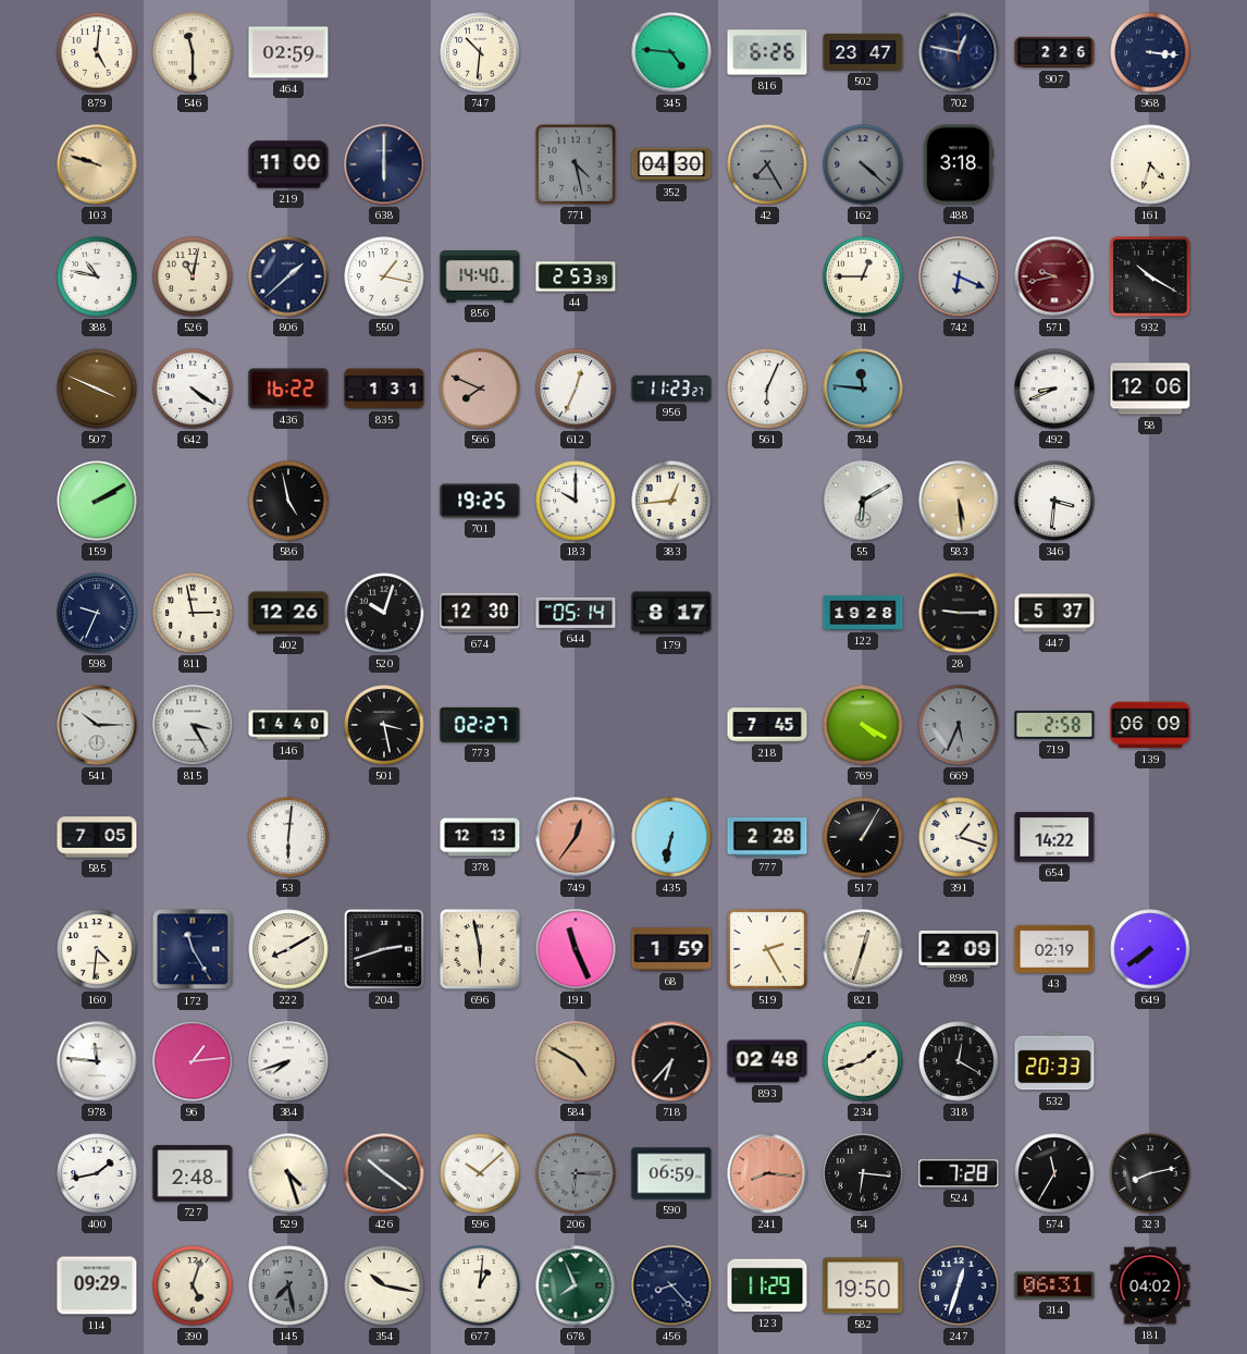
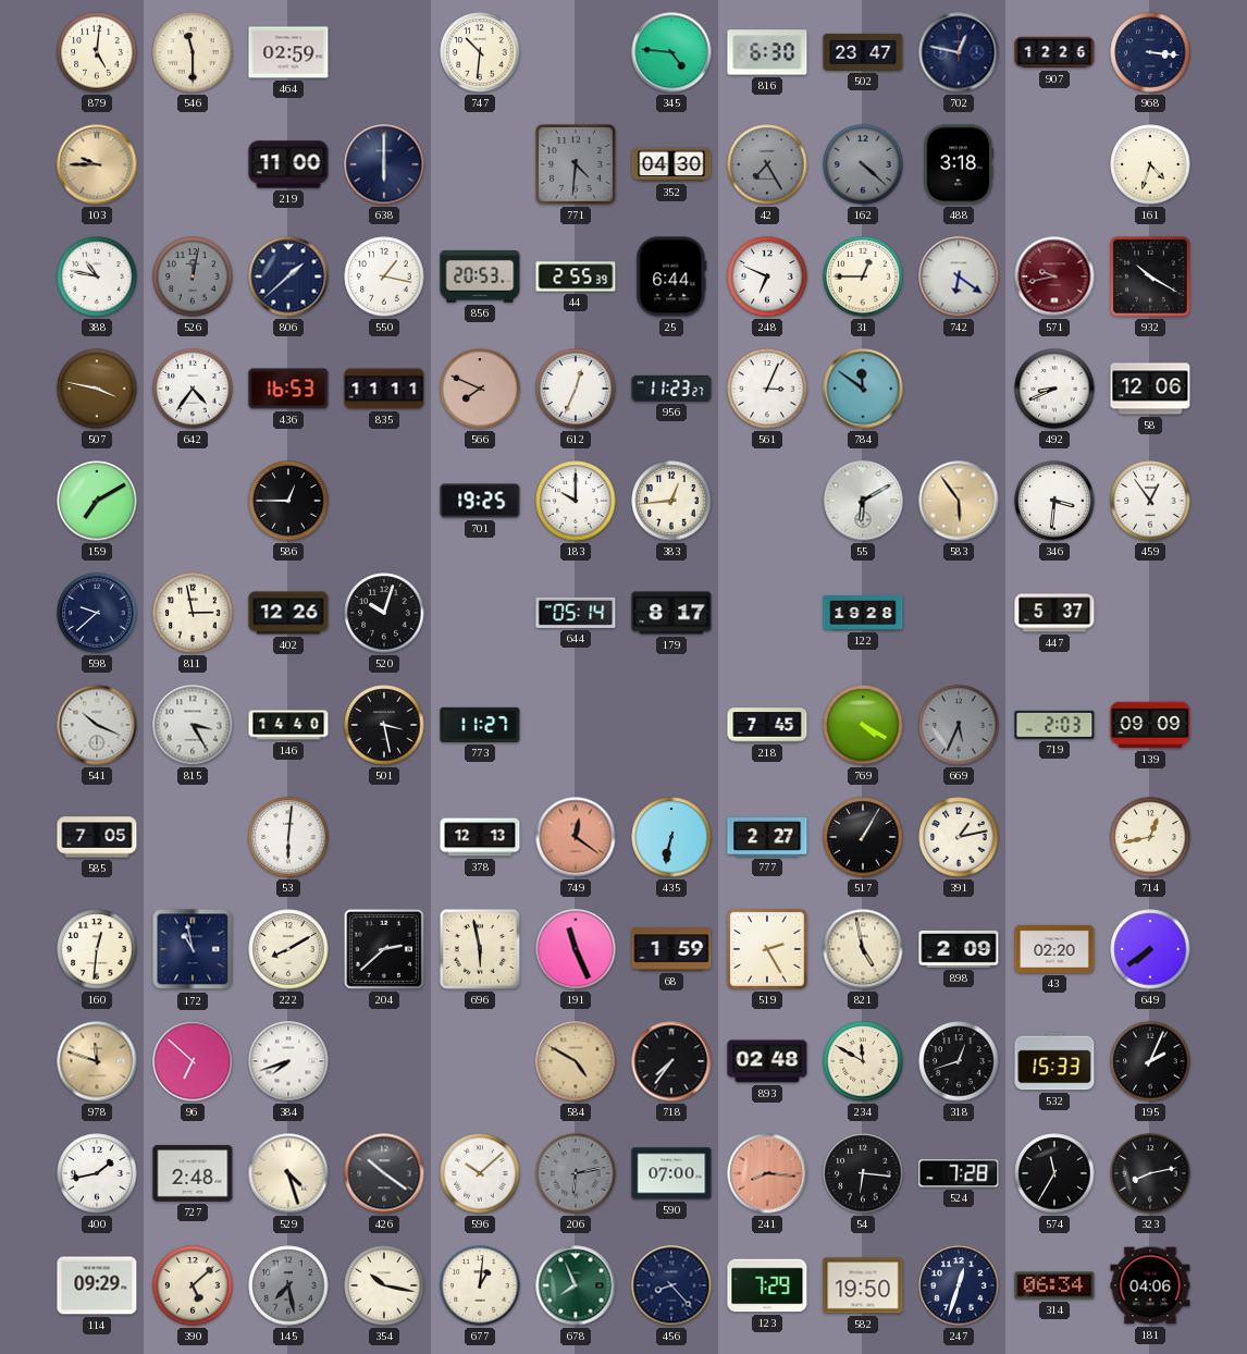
816: 6:26 -> 6:30 (767, 52)
907: 2:26 -> 12:26 (1054, 52)
103: 9:48 -> 9:45 (97, 164)
771: 4:28 -> 4:31 (576, 164)
526: 11:02 -> 12:02 (193, 276)
526 dial: cream -> grey (193, 276)
856: 14:40 -> 20:53 (480, 276)
44: 2:53 -> 2:55 (576, 276)
25: none -> 6:44 (671, 276)
248: none -> 6:49 (767, 276)
742: 6:19 -> 6:21 (959, 276)
507: 3:49 -> 3:47 (97, 389)
642: 4:21 -> 4:36 (193, 389)
436: 16:22 -> 16:53 (288, 389)
835: 1:31 -> 11:11 (384, 389)
561: 6:04 -> 3:04 (767, 389)
784: 11:46 -> 11:51 (863, 389)
159: 2:10 -> 7:10 (97, 501)
586: 4:58 -> 12:45 (288, 501)
583: 5:29 -> 5:54 (959, 501)
459: none -> 12:54 (1150, 501)
598: 9:34 -> 9:38 (97, 613)
674: 12:30 -> none (480, 613)
28: 9:15 -> none (959, 613)
541: 10:15 -> 10:19 (97, 725)
773: 02:27 -> 11:27 (480, 725)
719: 2:58 -> 2:03 (1054, 725)
139: 06:09 -> 09:09 (1150, 725)
749: 12:36 -> 12:21 (576, 837)
777: 2:28 -> 2:27 (767, 837)
391: 1:18 -> 1:13 (959, 837)
654: 14:22 -> none (1054, 837)
714: none -> 12:43 (1150, 837)
160: 4:31 -> 12:31 (97, 949)
172: 11:25 -> 10:58 (193, 949)
204: 2:42 -> 2:38 (384, 949)
821: 12:33 -> 4:58 (863, 949)
43: 02:19 -> 02:20 (1054, 949)
978: 11:46 -> 11:48 (97, 1061)
978 dial: white -> champagne (97, 1061)
96: 1:14 -> 6:52 (193, 1061)
718: 6:37 -> 7:36 (671, 1061)
234: 1:42 -> 11:50 (863, 1061)
318: 12:20 -> 12:42 (959, 1061)
532: 20:33 -> 15:33 (1054, 1061)
195: none -> 2:04 (1150, 1061)
206: 6:15 -> 6:13 (576, 1173)
590: 06:59 -> 07:00 (671, 1173)
390: 5:03 -> 5:08 (193, 1285)
123: 11:29 -> 7:29 (767, 1285)
314: 06:31 -> 06:34 (1054, 1285)
181: 04:02 -> 04:06 (1150, 1285)
